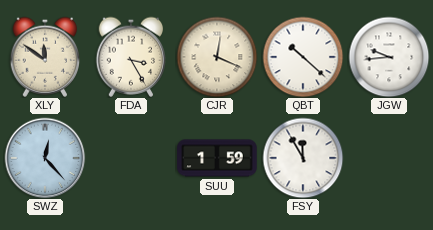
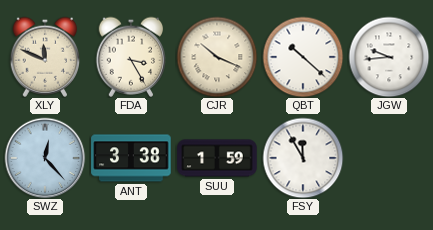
XLY: 11:51 -> 11:49 (44, 57)
CJR: 12:19 -> 10:19 (217, 57)
ANT: none -> 3:38 (131, 158)
